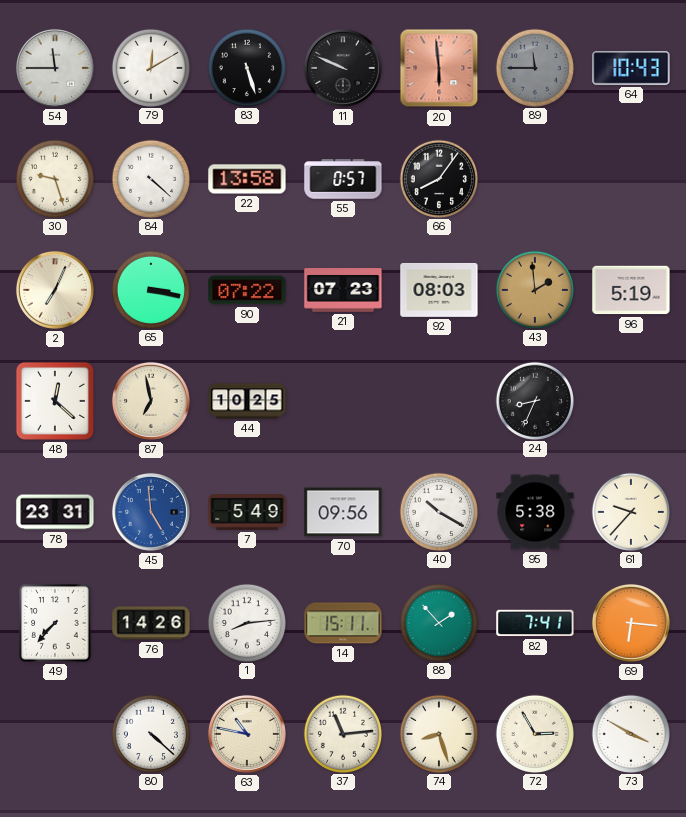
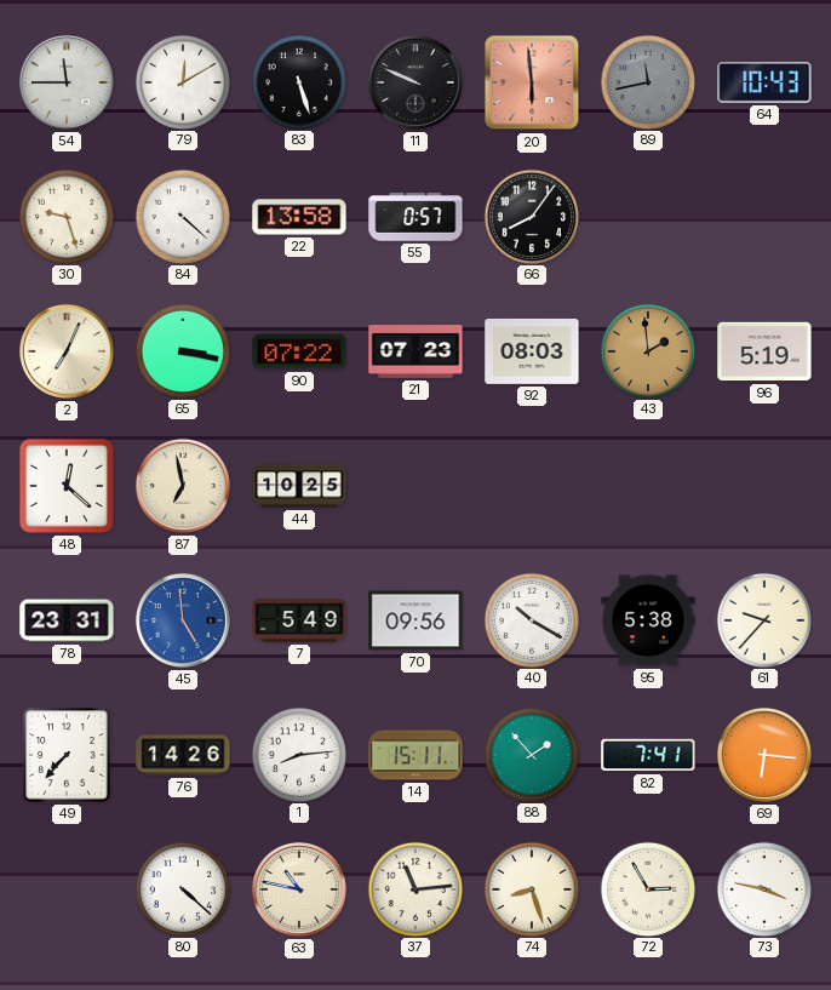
89: 11:45 -> 11:43 (647, 81)
24: 8:34 -> none (534, 400)
73: 3:50 -> 3:47 (763, 888)
